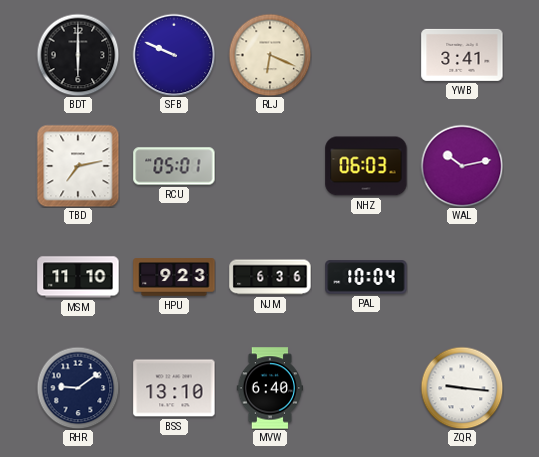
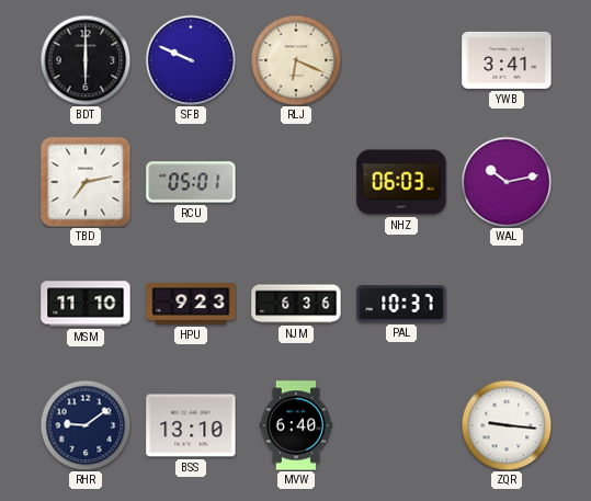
PAL: 10:04 -> 10:37 (401, 304)
